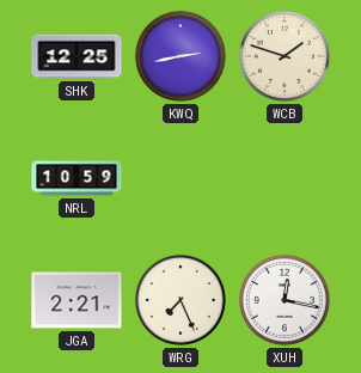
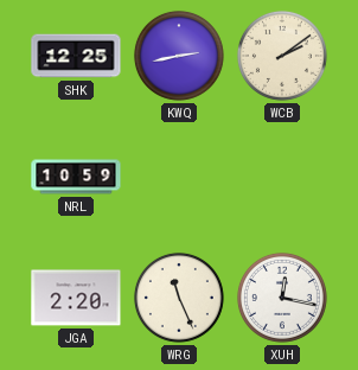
WCB: 1:48 -> 2:09 (282, 56)
JGA: 2:21 -> 2:20 (76, 298)
WRG: 7:26 -> 11:26 (179, 298)
